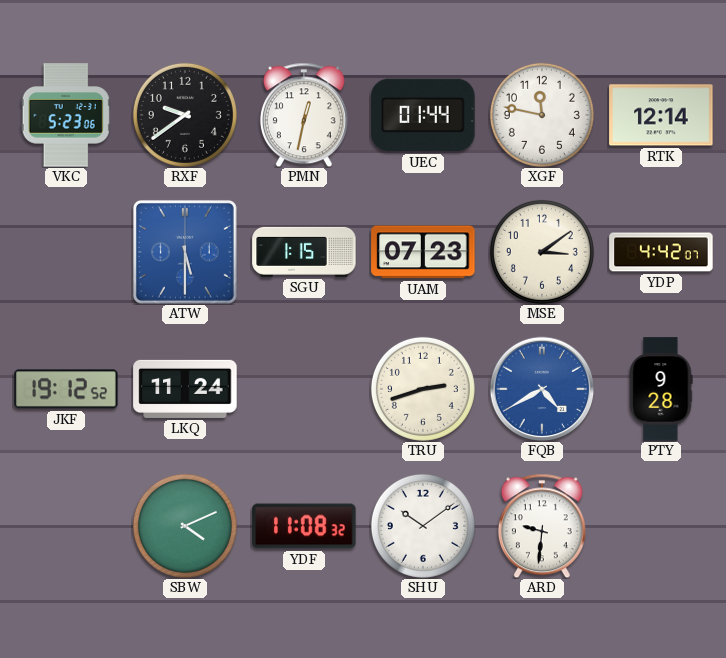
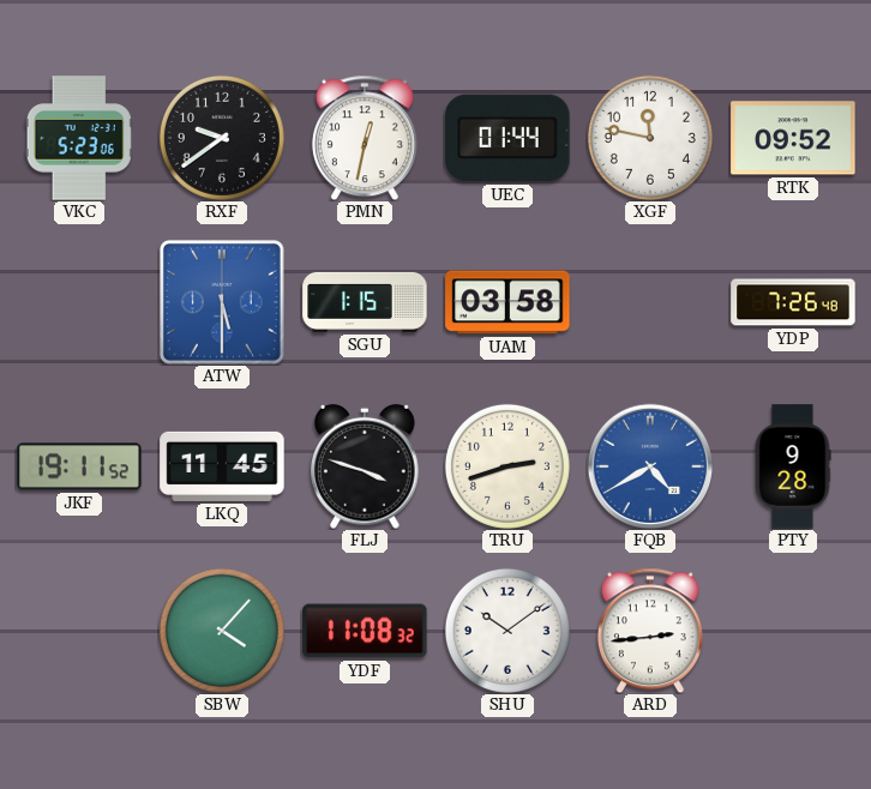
RTK: 12:14 -> 09:52 (793, 138)
UAM: 07:23 -> 03:58 (507, 302)
MSE: 3:09 -> none (542, 252)
YDP: 4:42 -> 7:26 (793, 302)
JKF: 19:12 -> 19:11 (79, 466)
LKQ: 11:24 -> 11:45 (222, 466)
FLJ: none -> 3:48 (366, 466)
SBW: 4:11 -> 4:07 (222, 631)
ARD: 9:31 -> 2:44 (650, 631)
